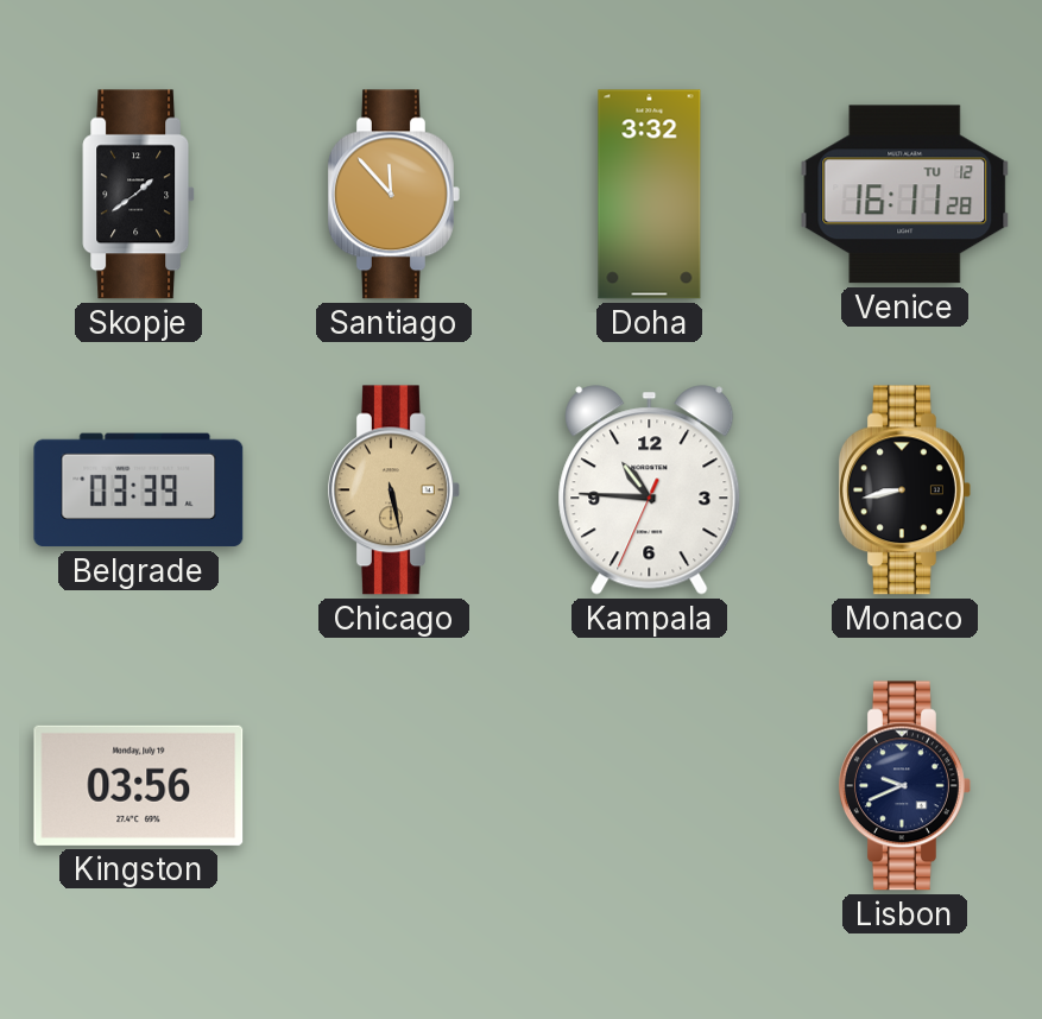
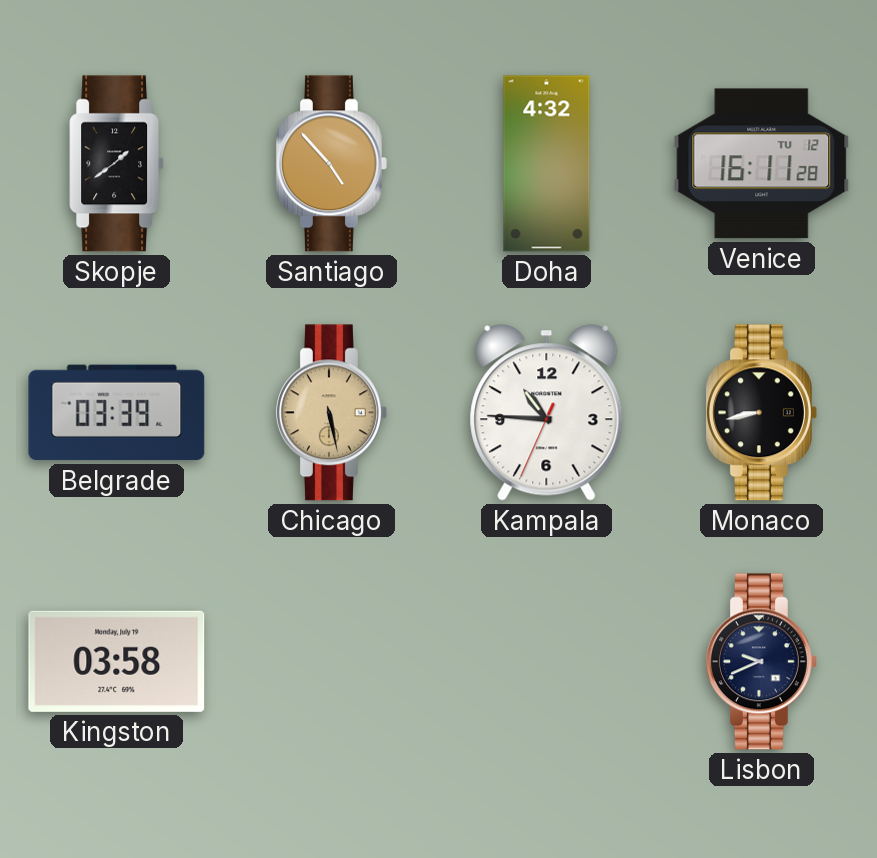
Santiago: 11:53 -> 4:53 (331, 164)
Doha: 3:32 -> 4:32 (547, 164)
Kingston: 03:56 -> 03:58 (117, 661)
